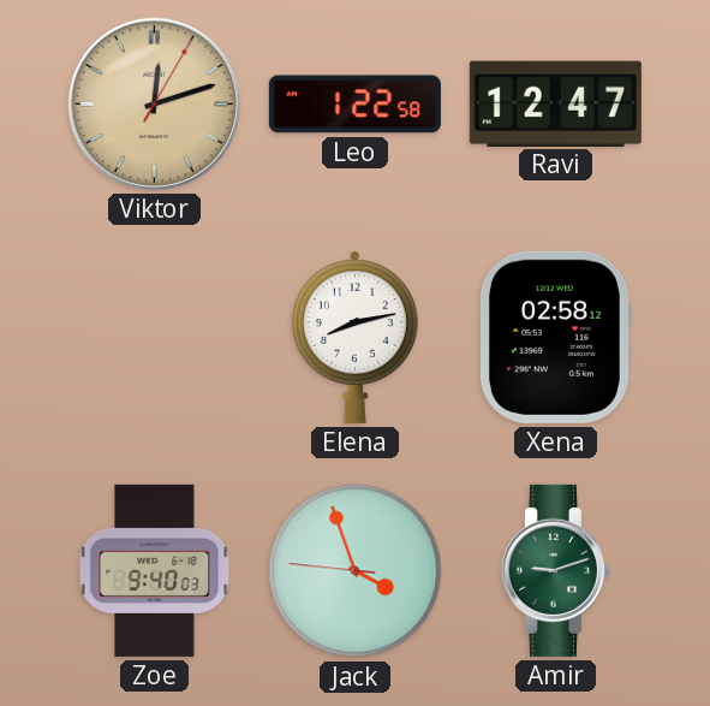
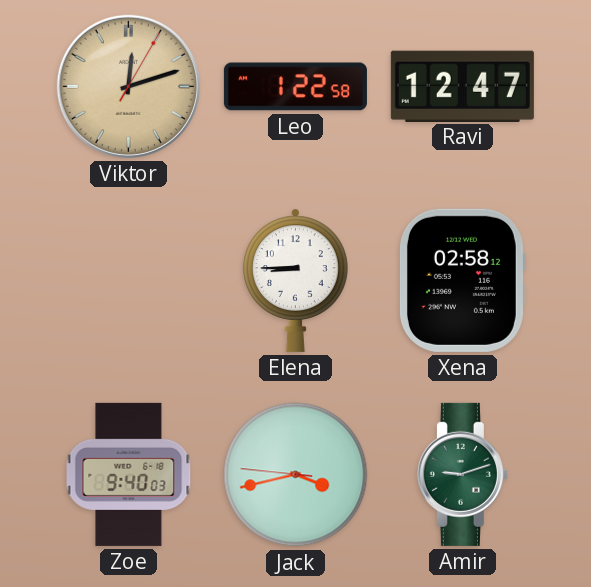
Elena: 8:13 -> 8:45 (295, 280)
Jack: 3:56 -> 3:42 (296, 475)
